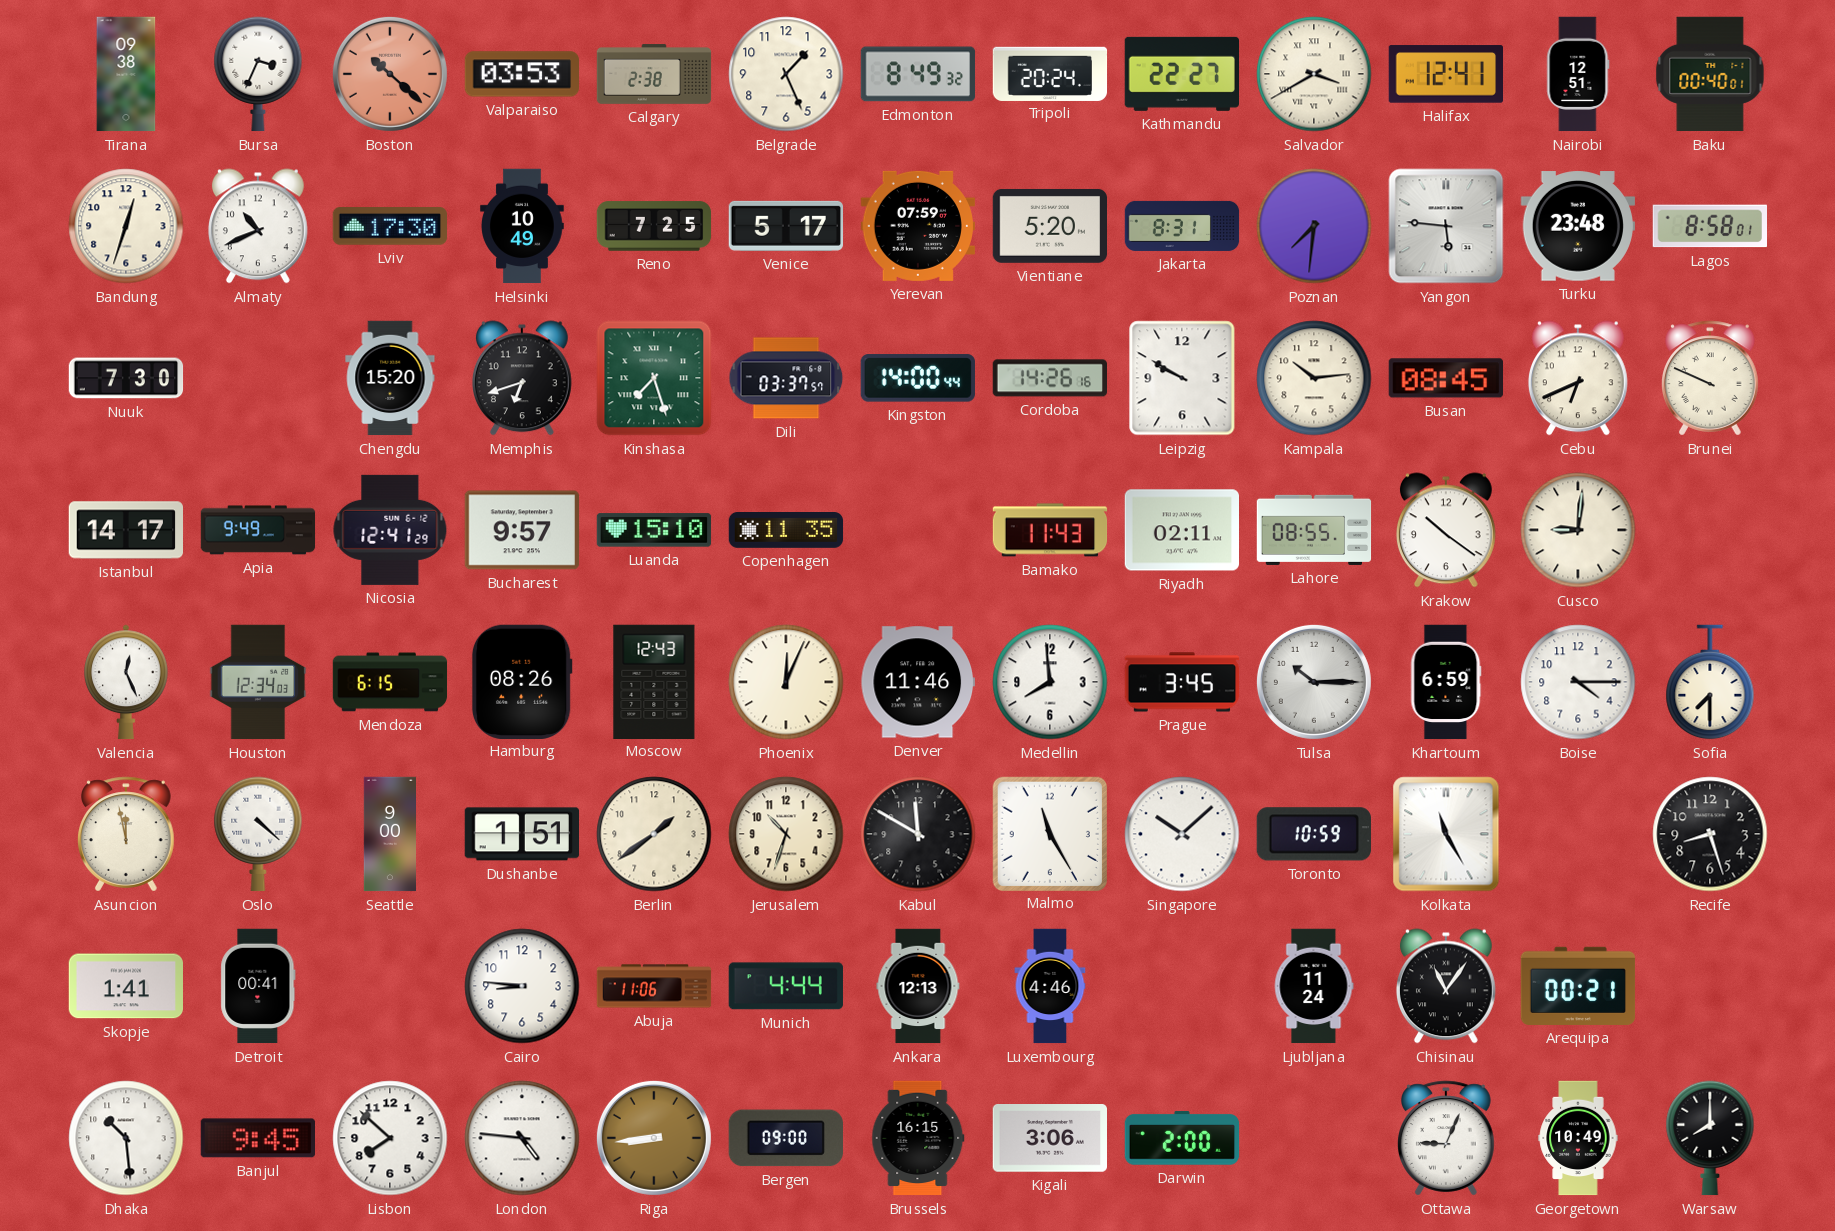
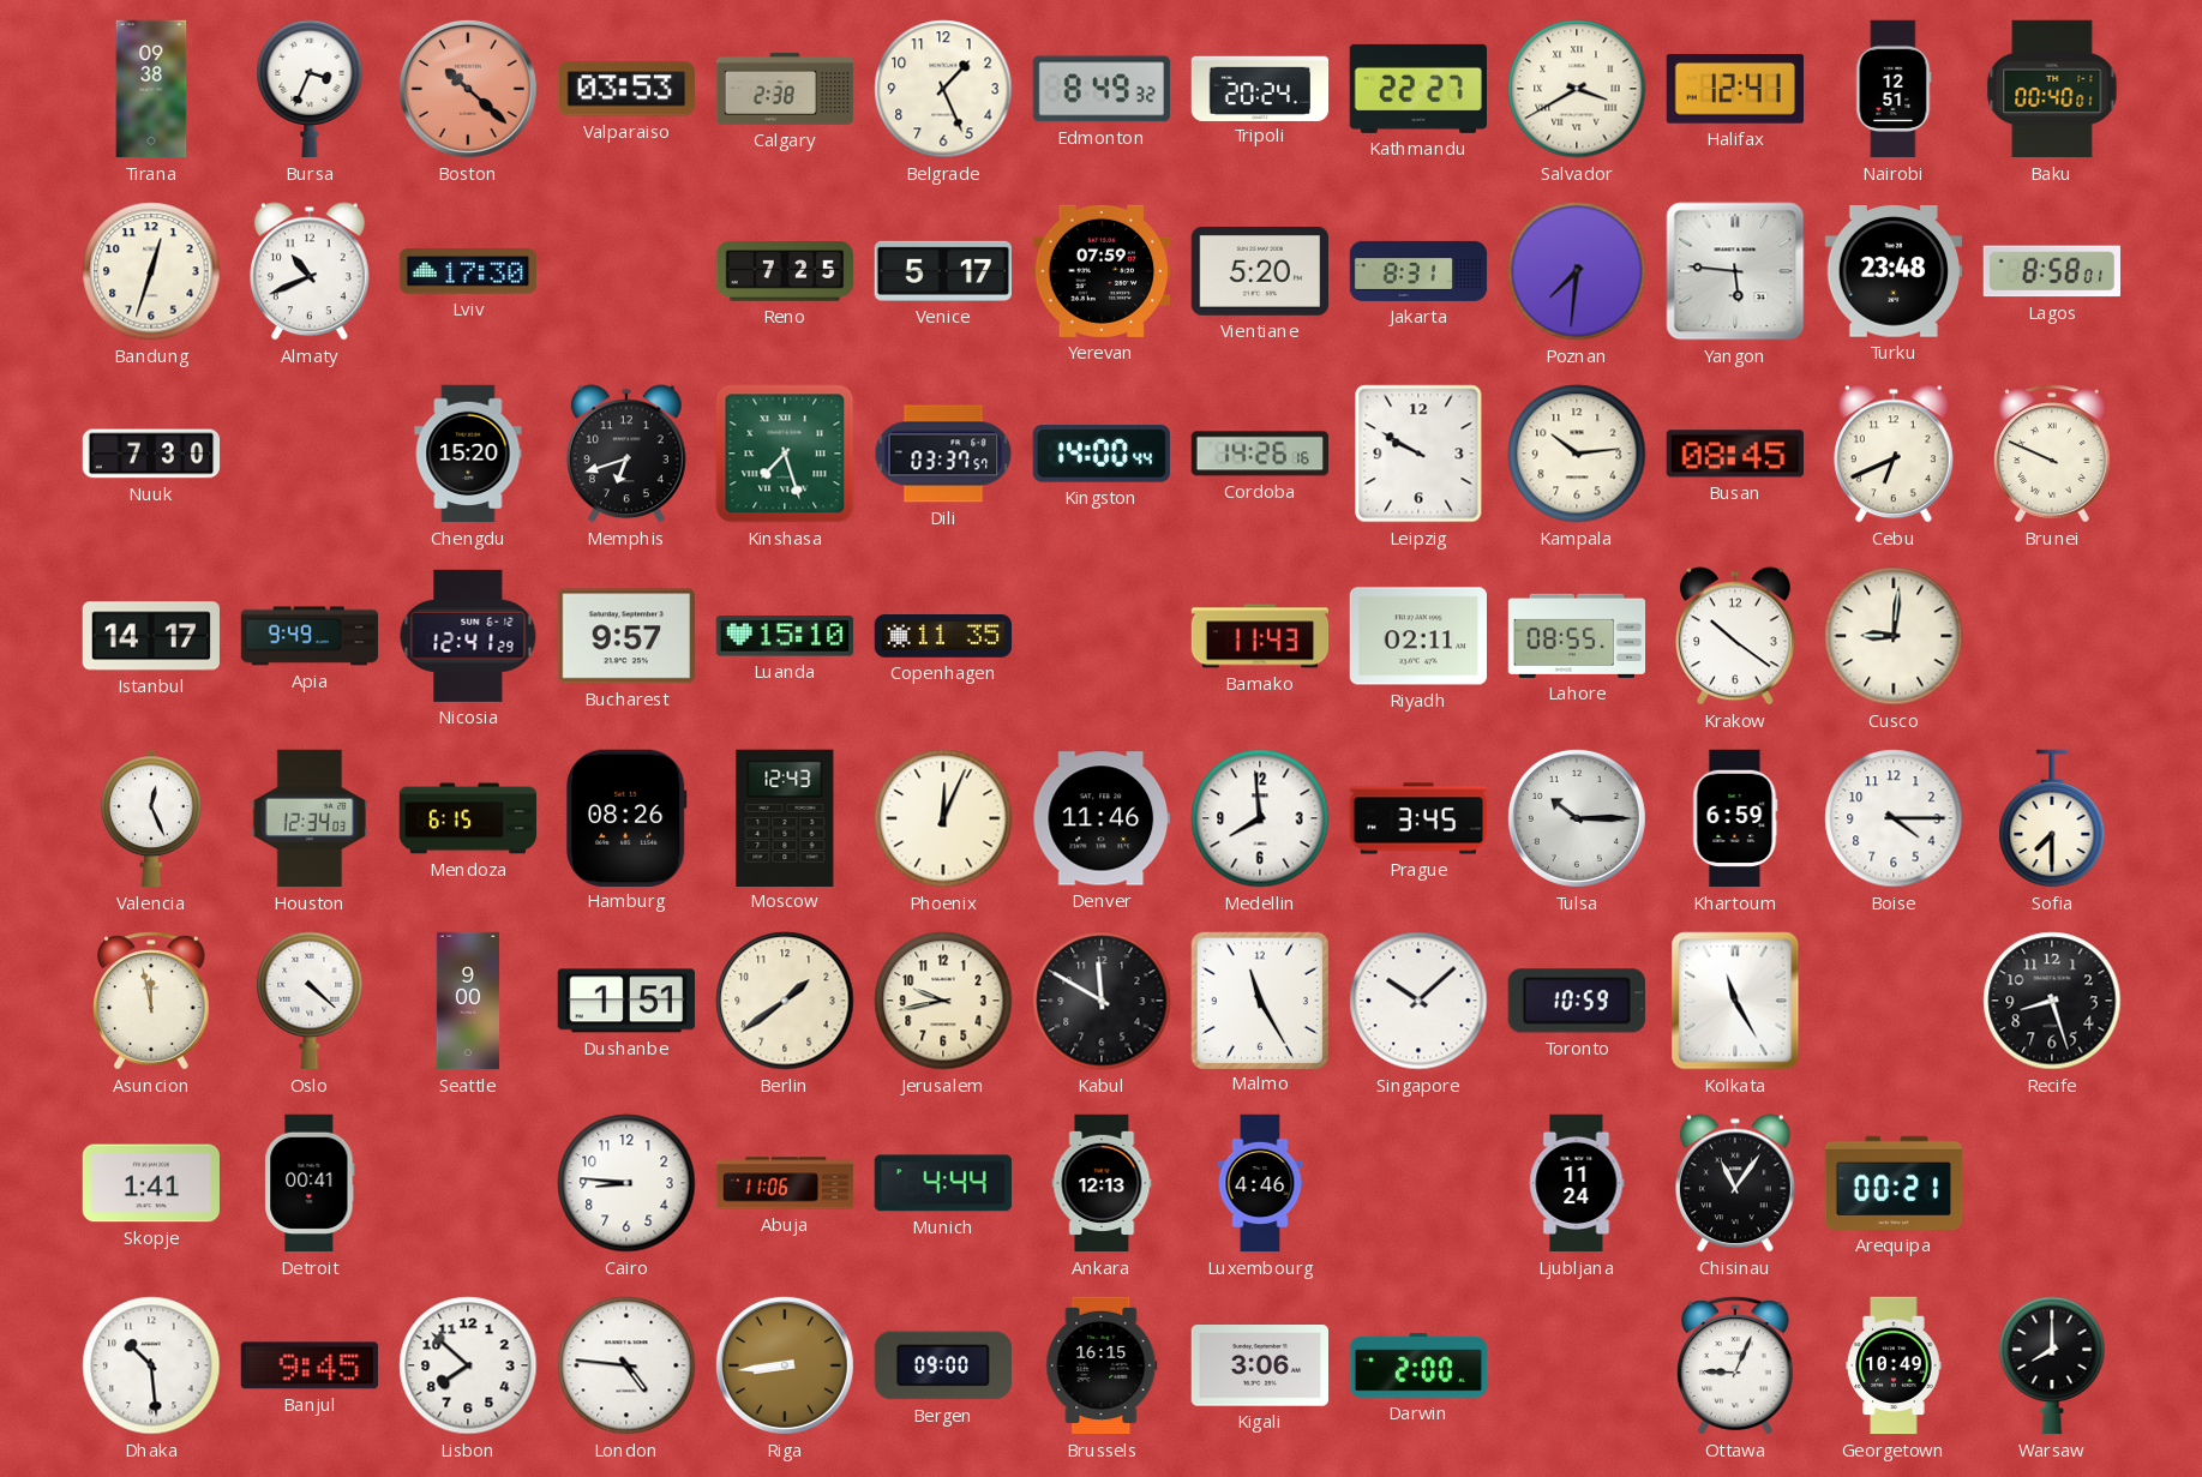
Helsinki: 10:49 -> none (522, 226)
Jerusalem: 10:33 -> 9:43 (943, 1001)
